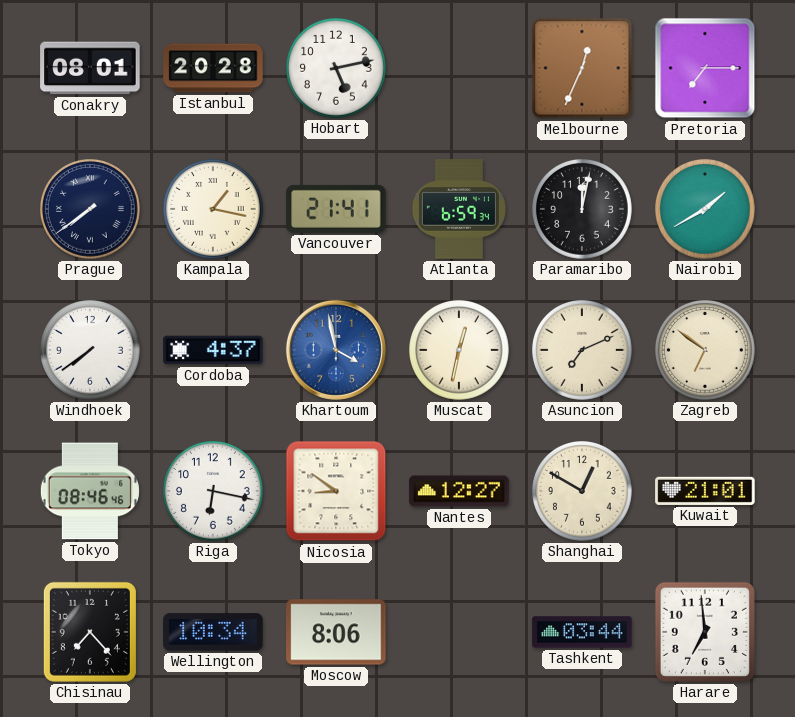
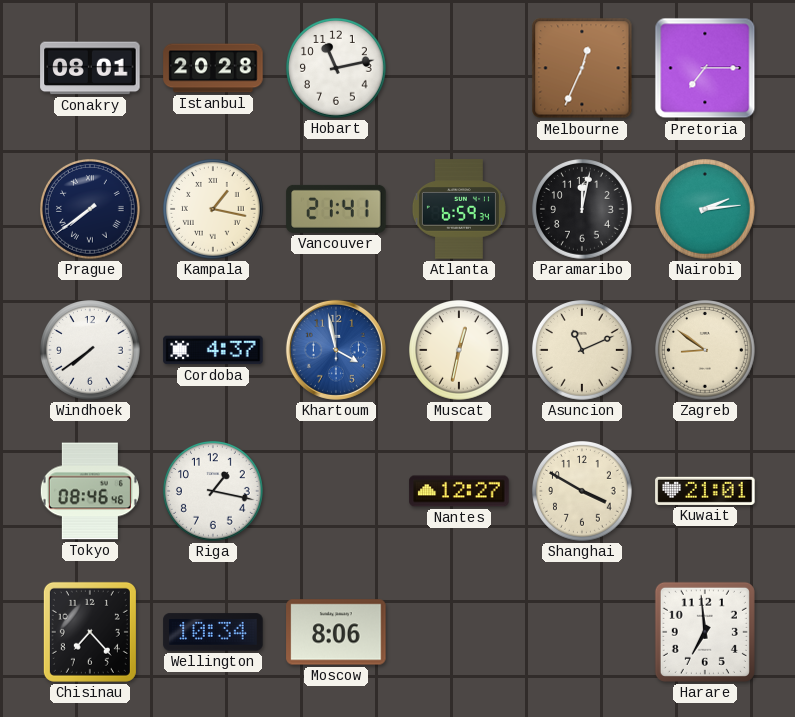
Hobart: 5:13 -> 11:13 (337, 69)
Nairobi: 1:40 -> 2:14 (706, 210)
Asuncion: 7:11 -> 11:11 (583, 351)
Zagreb: 6:51 -> 8:51 (706, 351)
Riga: 6:17 -> 1:17 (214, 492)
Nicosia: 8:51 -> none (336, 491)
Shanghai: 12:50 -> 3:50 (583, 492)
Tashkent: 03:44 -> none (582, 632)
